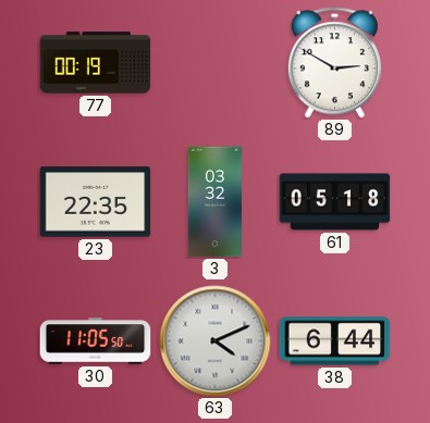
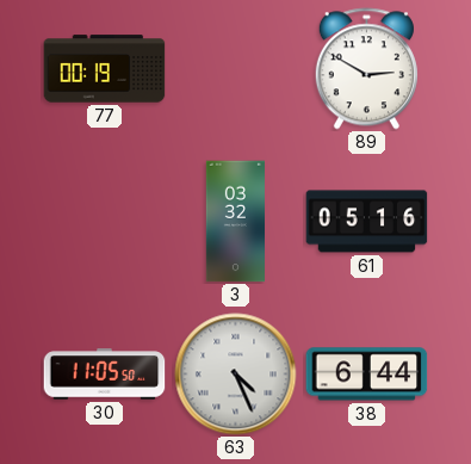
23: 22:35 -> none (96, 202)
61: 05:18 -> 05:16 (367, 222)
63: 4:11 -> 4:26 (236, 375)
